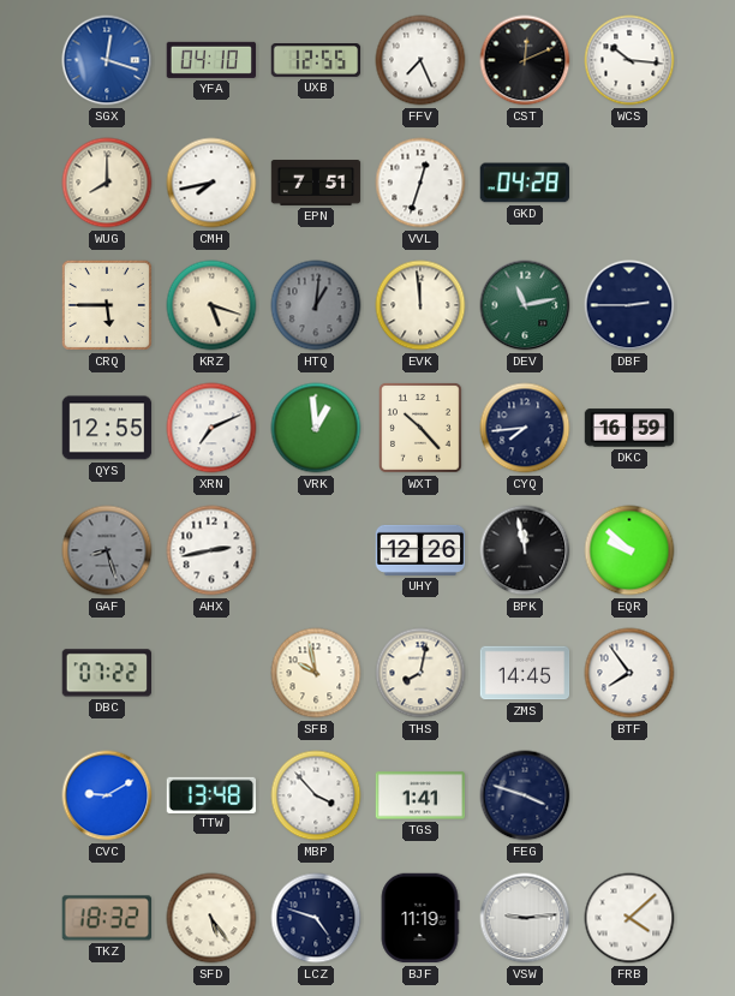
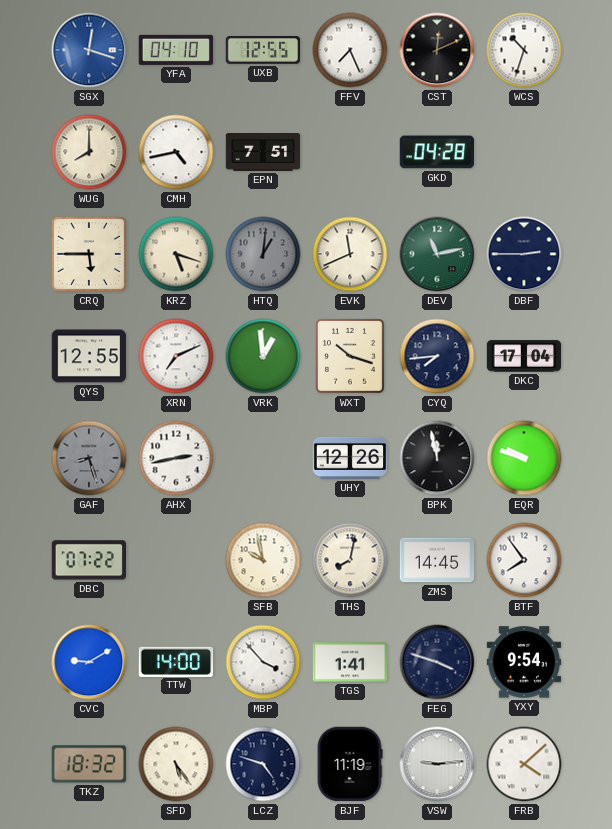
WCS: 10:16 -> 10:33 (524, 50)
CMH: 7:43 -> 4:43 (176, 152)
VVL: 12:33 -> none (420, 183)
EVK: 11:59 -> 11:41 (350, 254)
WXT: 10:23 -> 10:18 (350, 357)
DKC: 16:59 -> 17:04 (524, 356)
EQR: 9:52 -> 9:48 (524, 458)
TTW: 13:48 -> 14:00 (176, 661)
YXY: none -> 9:54 (524, 662)
